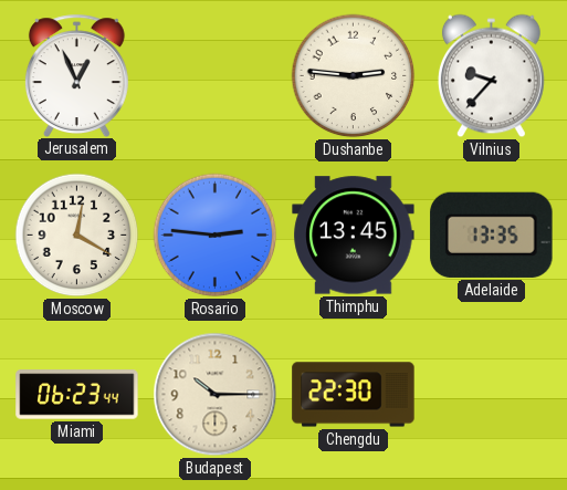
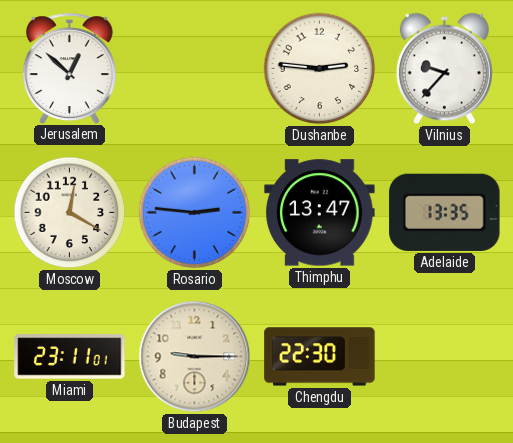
Jerusalem: 12:56 -> 12:52 (69, 68)
Thimphu: 13:45 -> 13:47 (320, 213)
Miami: 06:23 -> 23:11 (70, 357)
Budapest: 10:15 -> 9:15 (195, 357)
